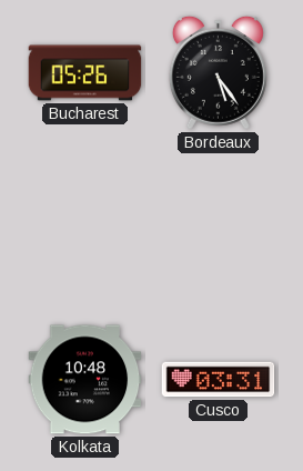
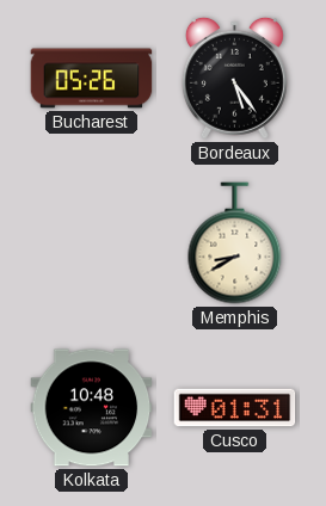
Memphis: none -> 8:40 (235, 243)
Cusco: 03:31 -> 01:31 (235, 408)
